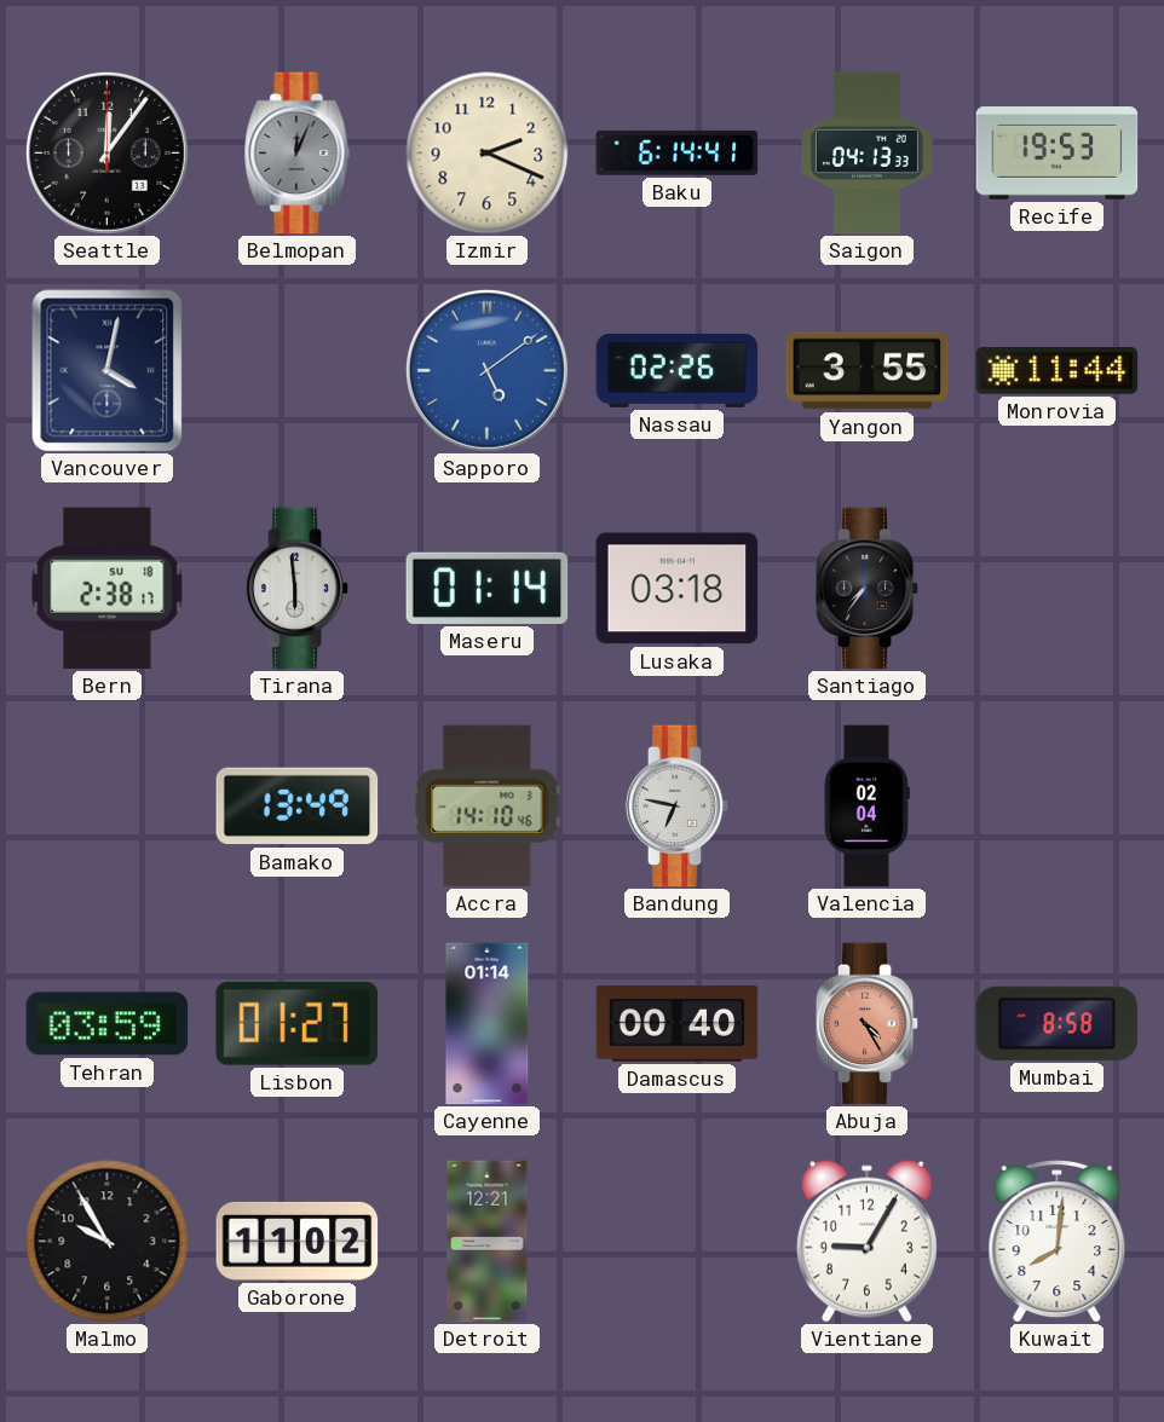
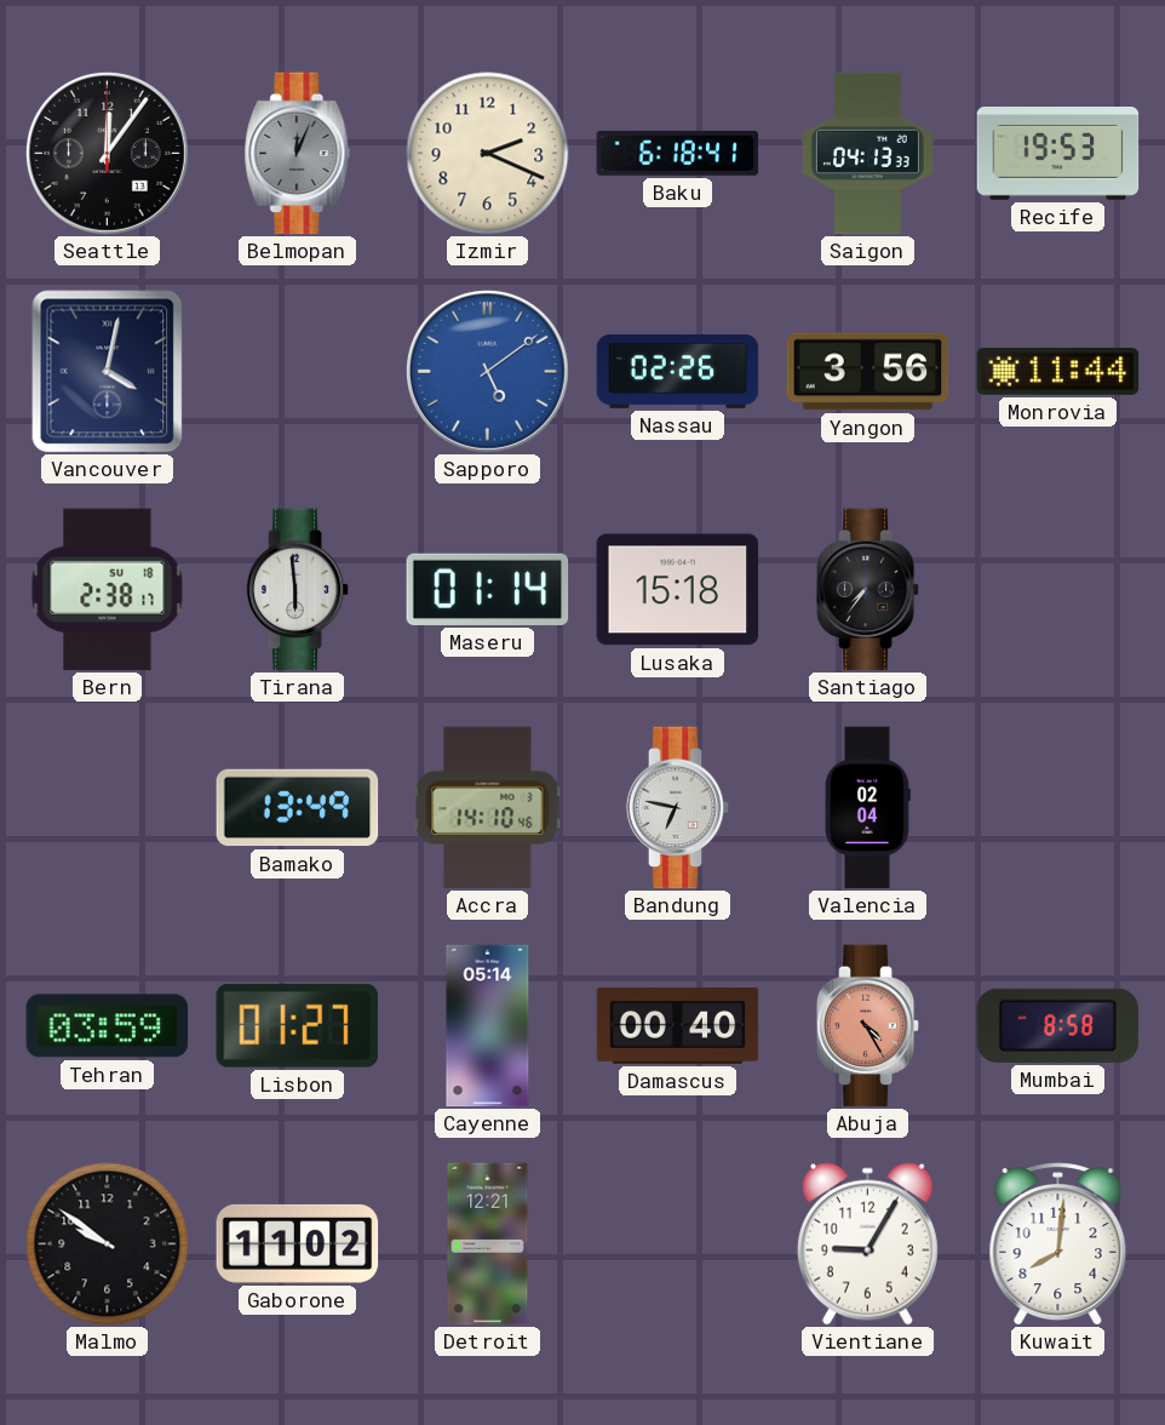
Baku: 6:14 -> 6:18 (678, 153)
Yangon: 3:55 -> 3:56 (868, 372)
Lusaka: 03:18 -> 15:18 (678, 590)
Cayenne: 01:14 -> 05:14 (488, 1026)
Malmo: 9:55 -> 9:51 (108, 1244)
